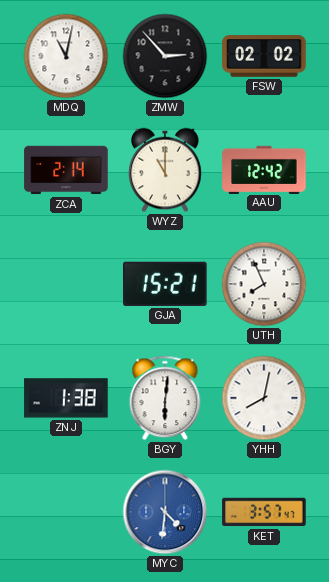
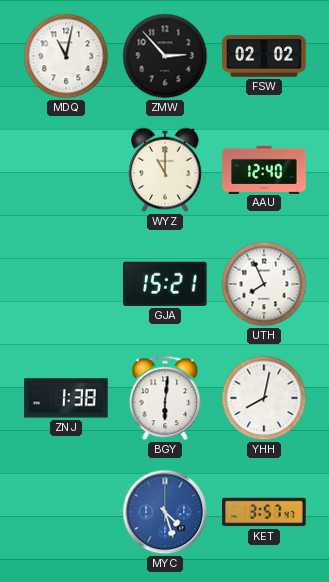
ZCA: 2:14 -> none (66, 170)
AAU: 12:42 -> 12:40 (264, 169)
MYC: 4:31 -> 4:27 (165, 512)
